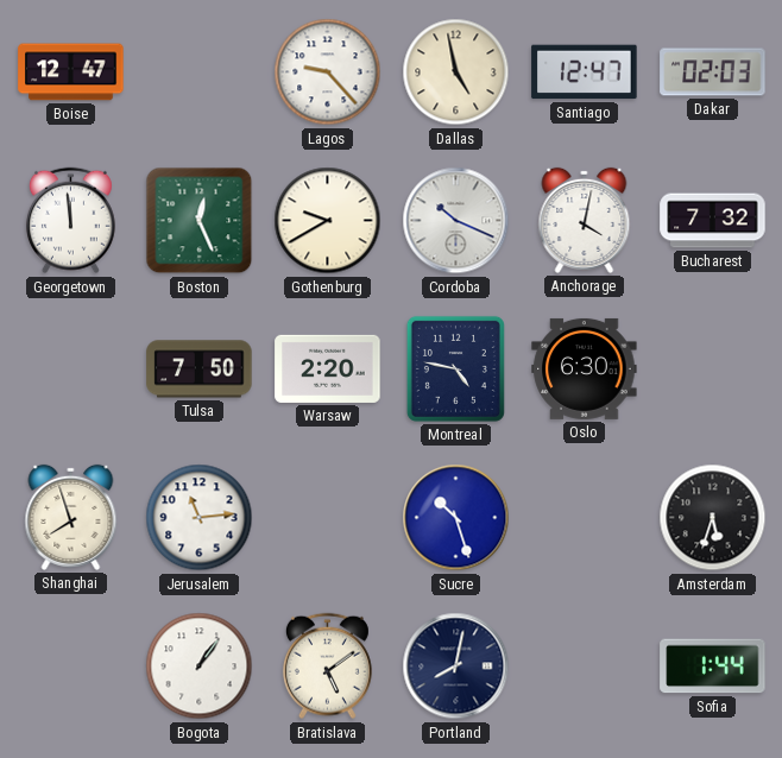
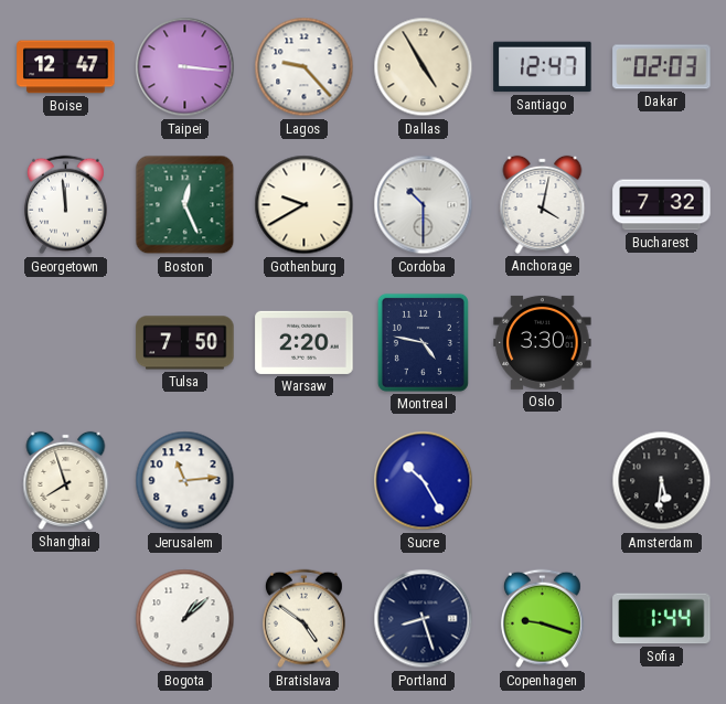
Taipei: none -> 3:16 (185, 67)
Dallas: 4:58 -> 4:55 (424, 67)
Cordoba: 10:19 -> 10:30 (424, 205)
Oslo: 6:30 -> 3:30 (543, 342)
Sucre: 10:27 -> 10:25 (424, 481)
Amsterdam: 5:33 -> 5:31 (662, 481)
Bogota: 1:06 -> 1:08 (185, 619)
Bratislava: 5:09 -> 4:51 (303, 619)
Portland: 8:02 -> 8:27 (424, 619)
Copenhagen: none -> 9:18 (542, 619)
